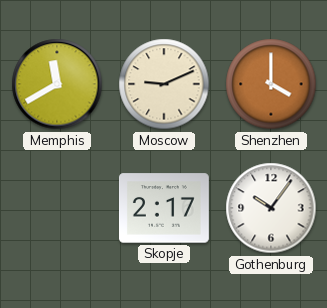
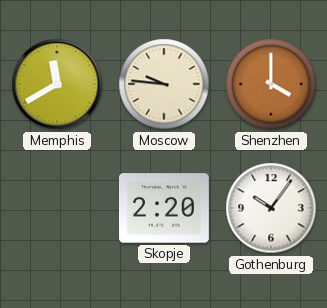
Moscow: 9:11 -> 9:46 (164, 84)
Skopje: 2:17 -> 2:20 (164, 208)
